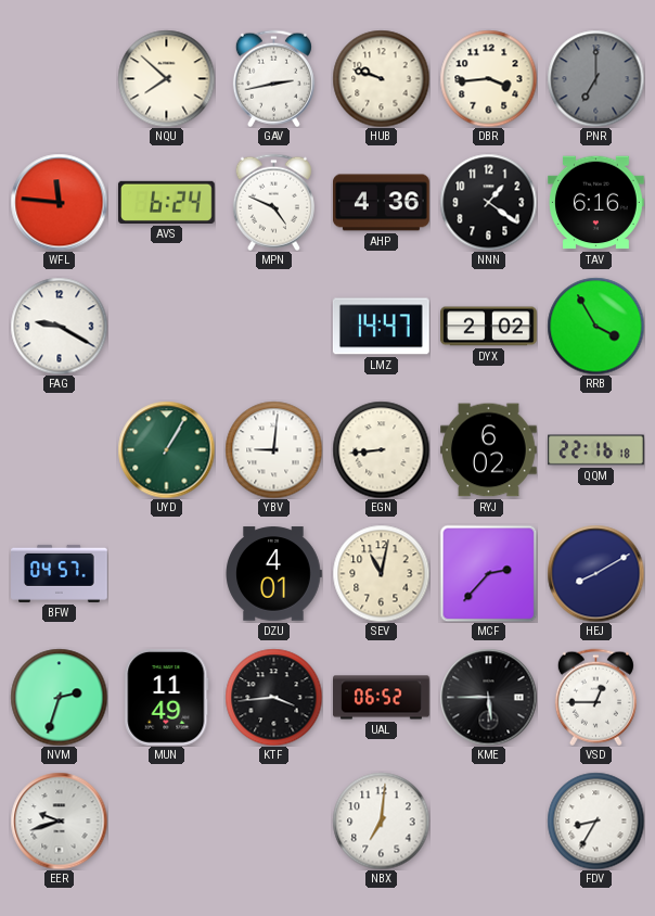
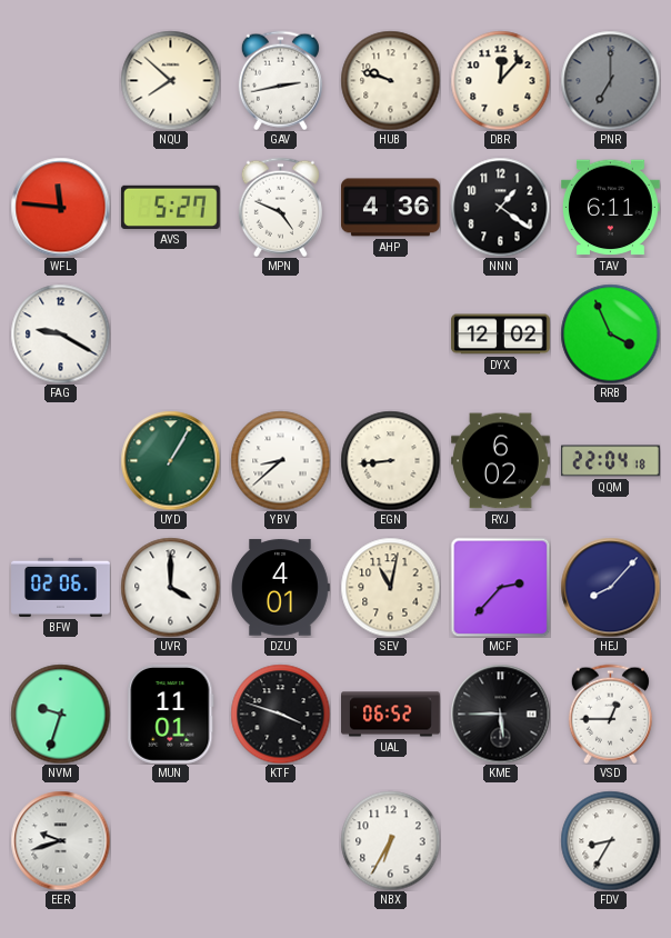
DBR: 3:44 -> 12:07 (500, 80)
AVS: 6:24 -> 5:27 (171, 207)
TAV: 6:16 -> 6:11 (611, 208)
LMZ: 14:47 -> none (381, 327)
DYX: 2:02 -> 12:02 (501, 335)
RRB: 3:55 -> 3:56 (610, 333)
YBV: 9:01 -> 8:38 (280, 460)
QQM: 22:16 -> 22:04 (611, 461)
BFW: 04:57 -> 02:06 (61, 587)
UVR: none -> 4:00 (170, 587)
HEJ: 8:10 -> 8:07 (610, 587)
NVM: 2:33 -> 9:33 (60, 714)
MUN: 11:49 -> 11:01 (171, 715)
KTF: 3:44 -> 3:48 (280, 714)
NBX: 7:01 -> 6:35 (390, 840)
